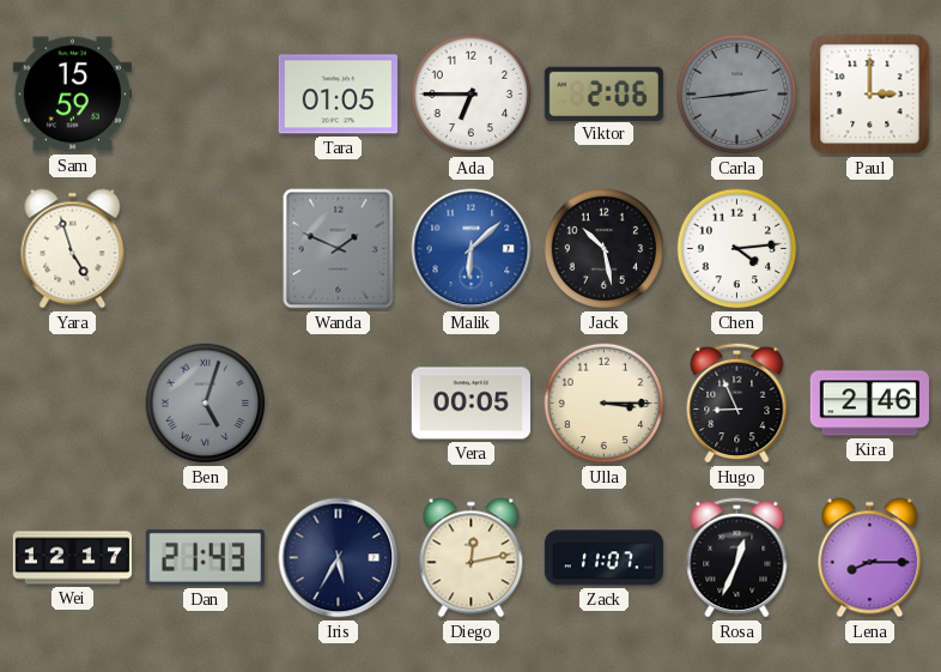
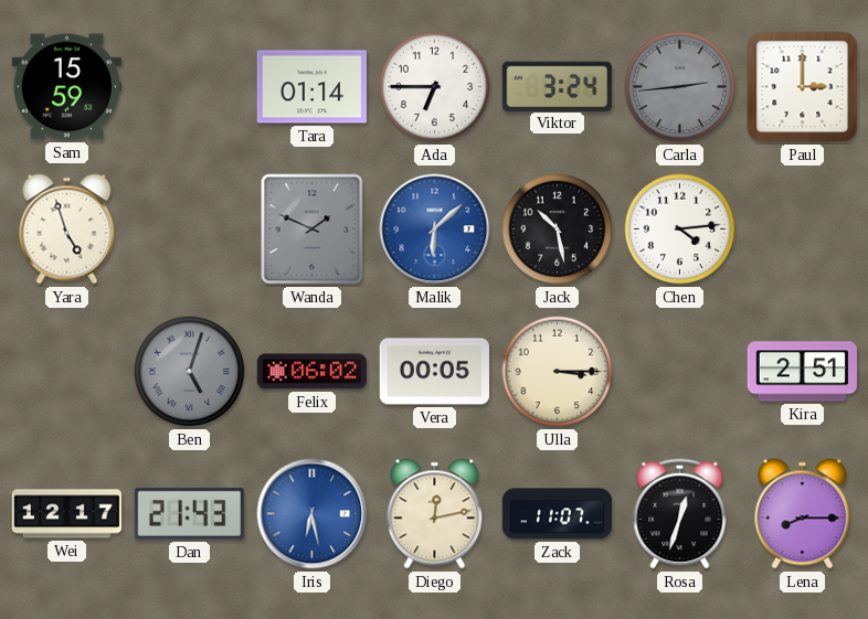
Tara: 01:05 -> 01:14 (311, 87)
Viktor: 2:06 -> 3:24 (557, 86)
Felix: none -> 06:02 (311, 372)
Hugo: 8:56 -> none (737, 402)
Kira: 2:46 -> 2:51 (802, 372)
Iris: 5:35 -> 6:28 (313, 514)
Iris dial: navy -> blue (313, 514)
Rosa: 12:34 -> 12:33 (680, 513)
